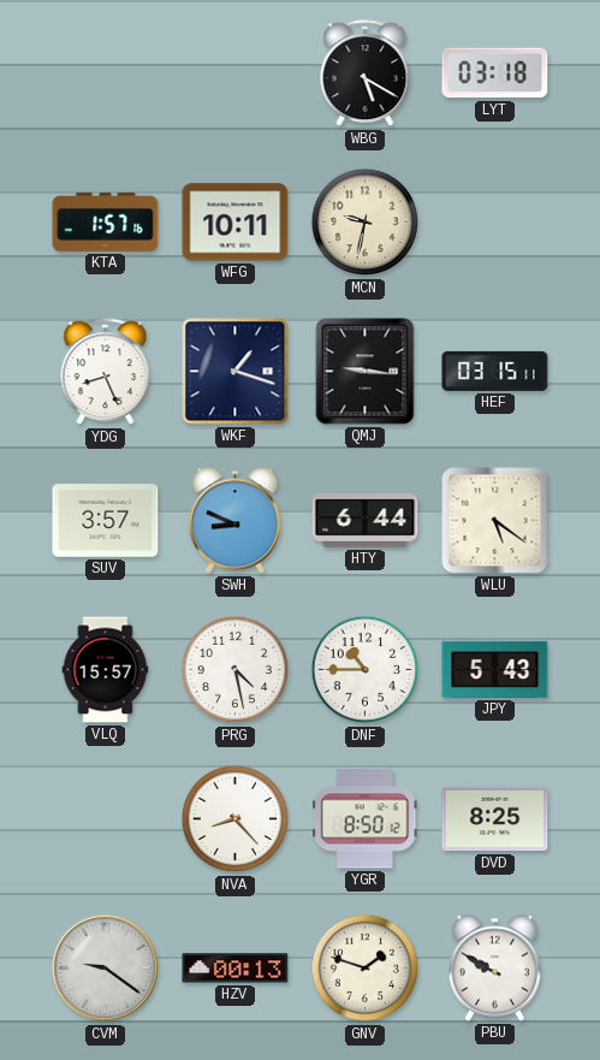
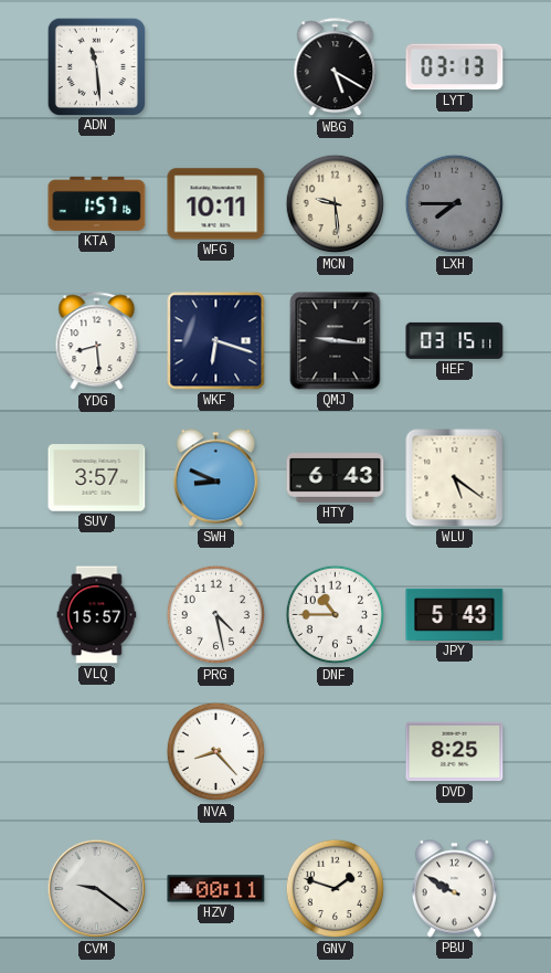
ADN: none -> 11:29 (96, 66)
LYT: 03:18 -> 03:13 (455, 67)
MCN: 9:32 -> 9:29 (336, 204)
LXH: none -> 7:45 (455, 204)
YDG: 8:26 -> 8:29 (97, 341)
WKF: 1:18 -> 6:18 (216, 341)
HTY: 6:44 -> 6:43 (336, 478)
YGR: 8:50 -> none (366, 819)
HZV: 00:13 -> 00:11 (216, 889)
